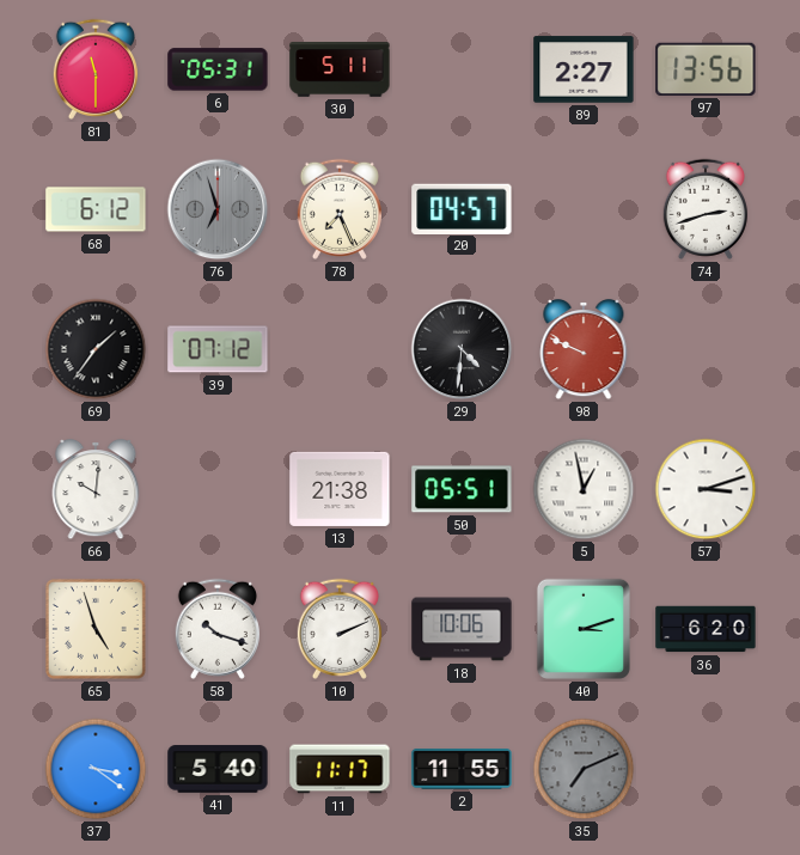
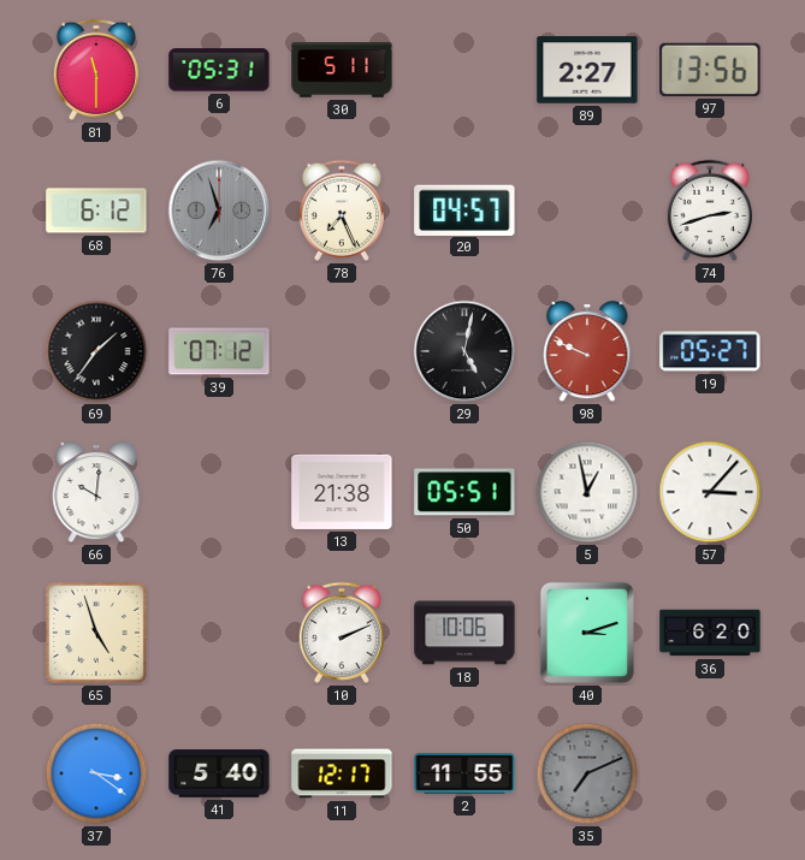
29: 4:31 -> 5:02 (464, 351)
19: none -> 05:27 (710, 351)
57: 3:12 -> 3:07 (710, 492)
58: 10:18 -> none (218, 629)
11: 11:17 -> 12:17 (342, 773)
